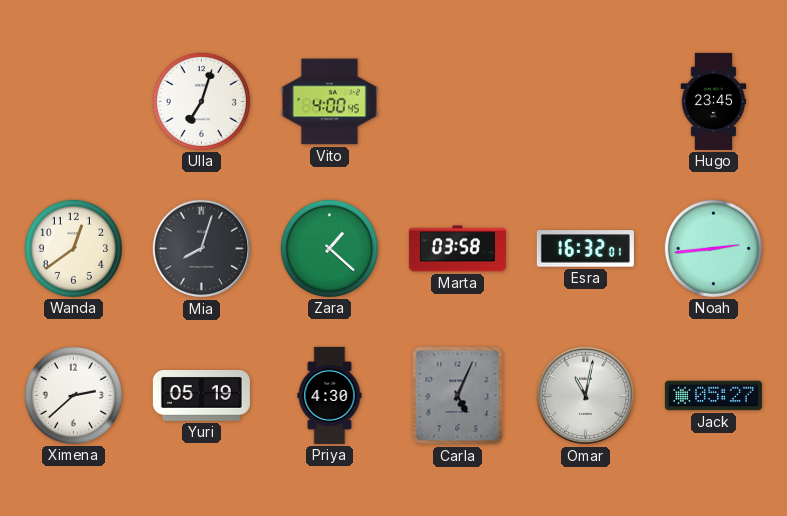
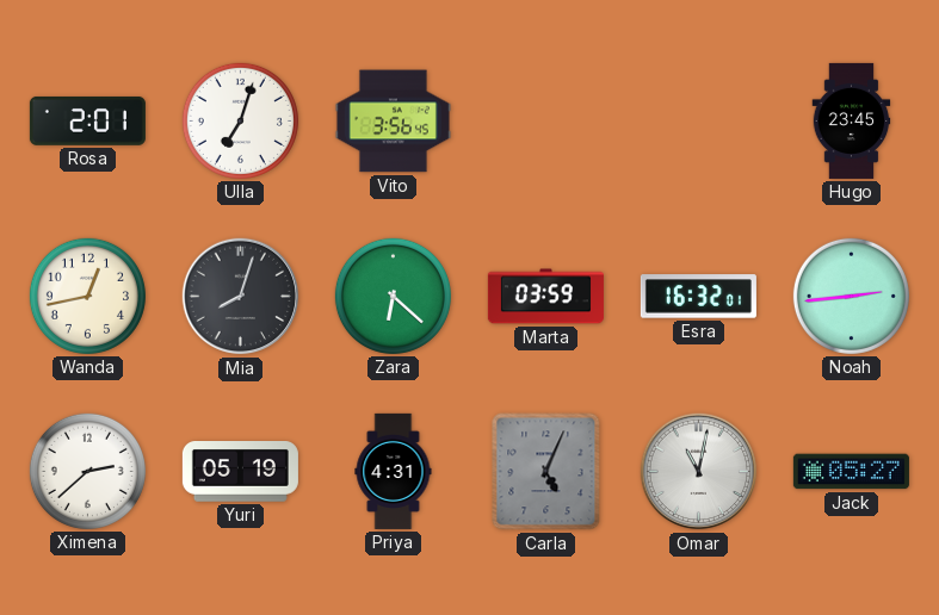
Rosa: none -> 2:01 (87, 120)
Vito: 4:00 -> 3:56 (393, 122)
Wanda: 12:39 -> 12:43 (87, 296)
Zara: 1:22 -> 6:22 (393, 296)
Marta: 03:58 -> 03:59 (545, 297)
Priya: 4:30 -> 4:31 (394, 471)
